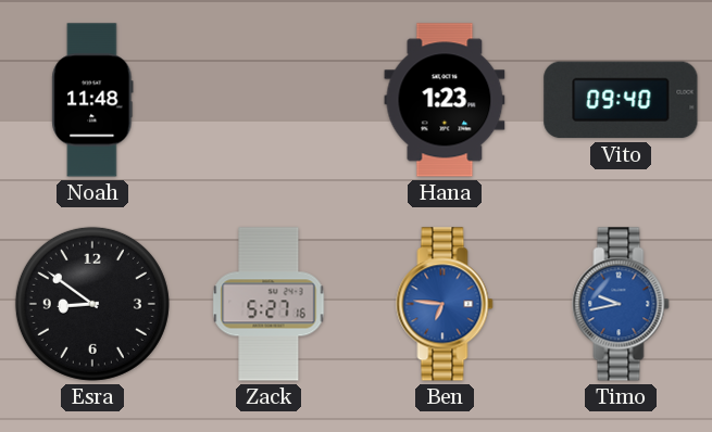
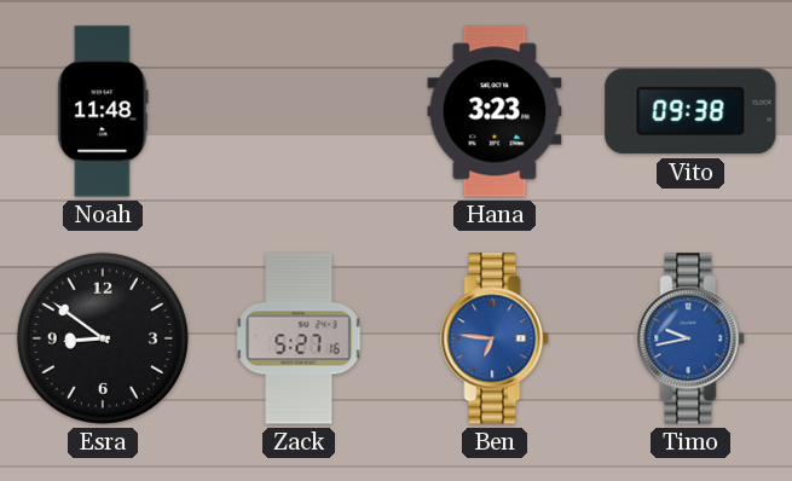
Hana: 1:23 -> 3:23 (495, 111)
Vito: 09:40 -> 09:38 (690, 111)
